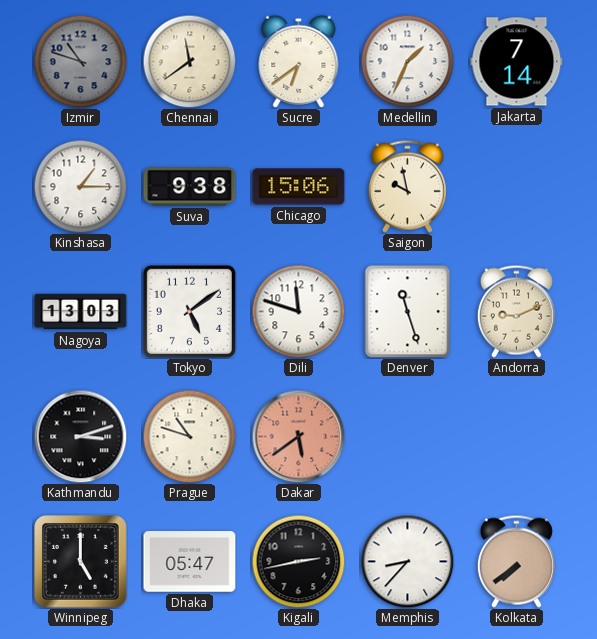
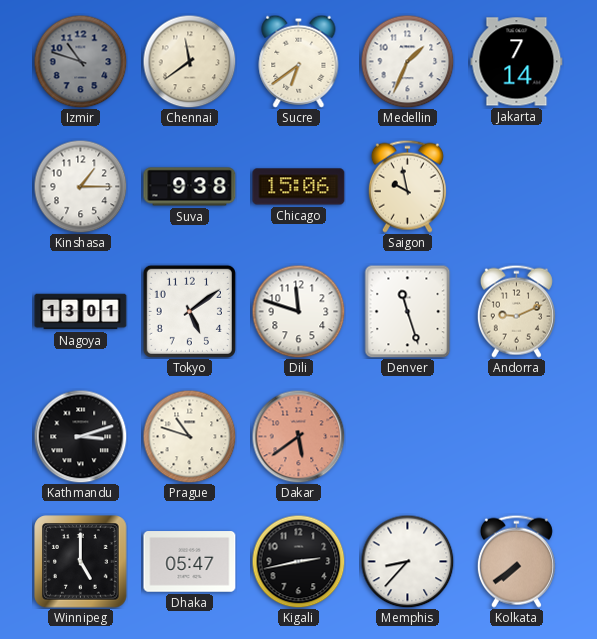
Nagoya: 13:03 -> 13:01 (81, 312)
